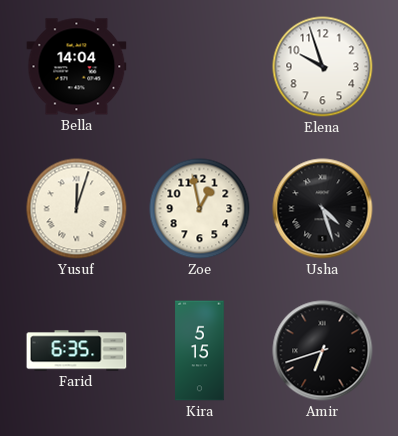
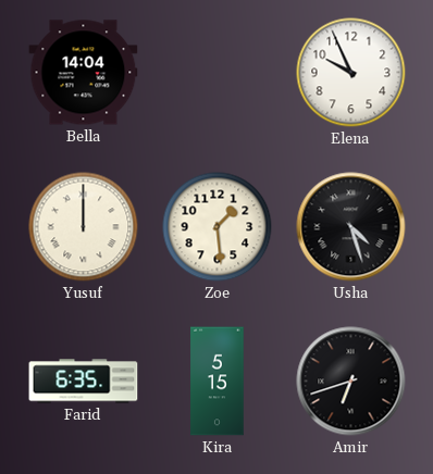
Elena: 9:57 -> 9:56 (351, 73)
Yusuf: 12:03 -> 12:00 (84, 227)
Zoe: 12:58 -> 1:29 (218, 227)
